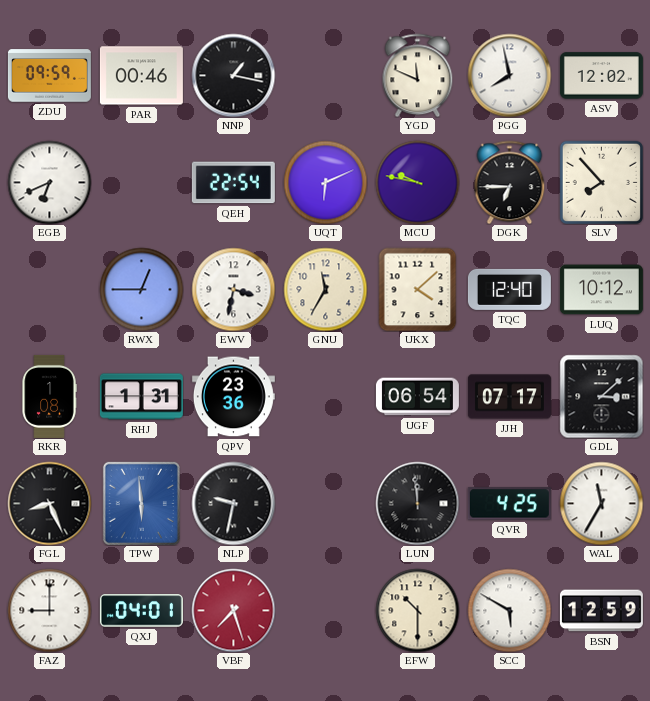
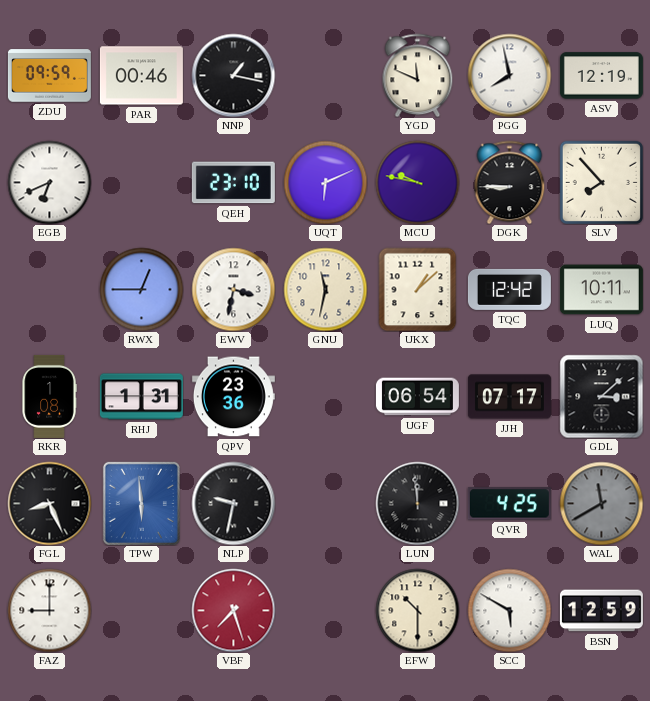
ASV: 12:02 -> 12:19 (601, 76)
QEH: 22:54 -> 23:10 (233, 183)
DGK: 6:45 -> 8:45 (510, 182)
GNU: 11:35 -> 11:32 (325, 289)
UKX: 4:08 -> 1:08 (418, 289)
TQC: 12:40 -> 12:42 (509, 289)
LUQ: 10:12 -> 10:11 (601, 290)
WAL: 11:35 -> 11:40 (601, 503)
WAL dial: white -> grey (601, 503)
QXJ: 04:01 -> none (141, 611)
